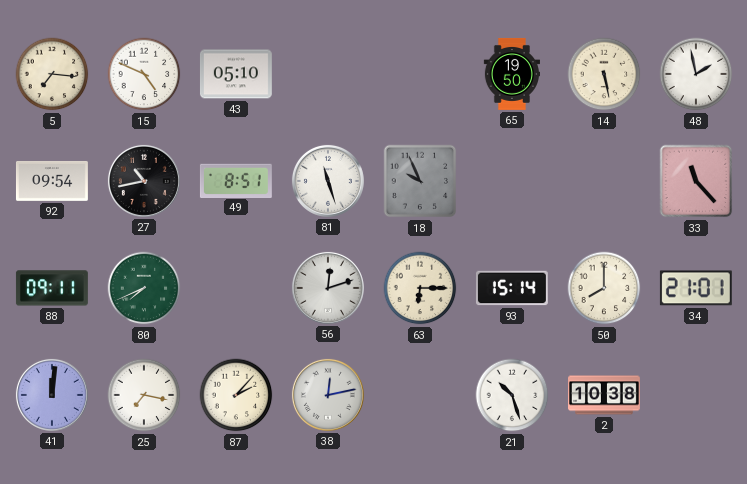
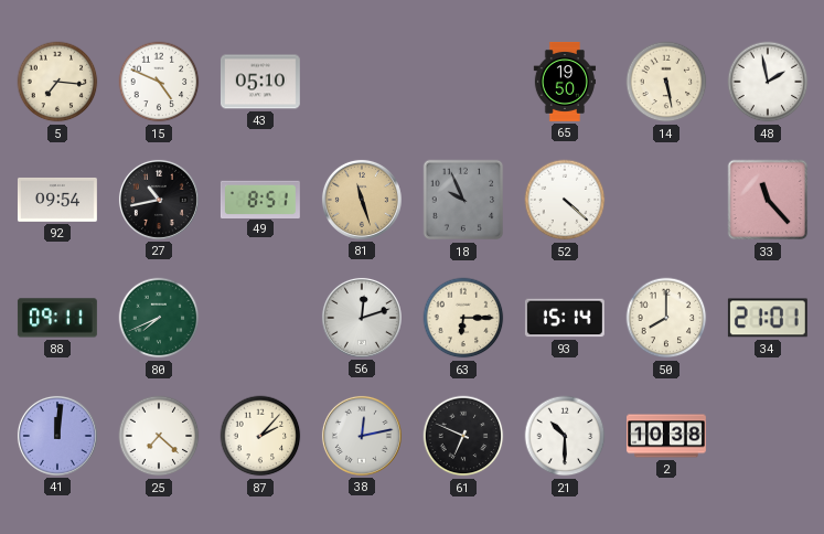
81 dial: white -> champagne (362, 200)
52: none -> 4:22 (565, 200)
25: 7:17 -> 7:22 (159, 436)
61: none -> 6:49 (463, 436)
21: 10:27 -> 10:30 (565, 436)
